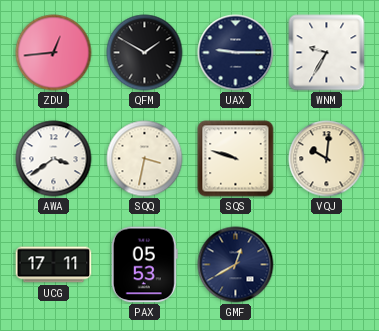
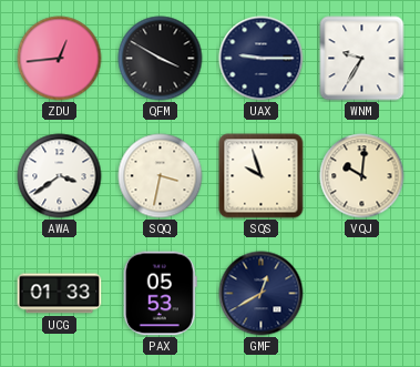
QFM: 1:50 -> 3:50 (161, 59)
SQS: 9:48 -> 9:57 (262, 176)
UCG: 17:11 -> 01:33 (60, 294)
